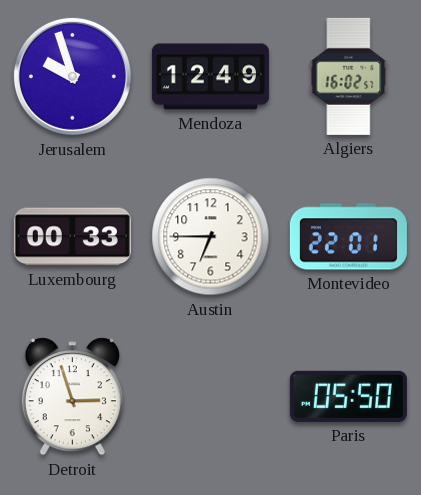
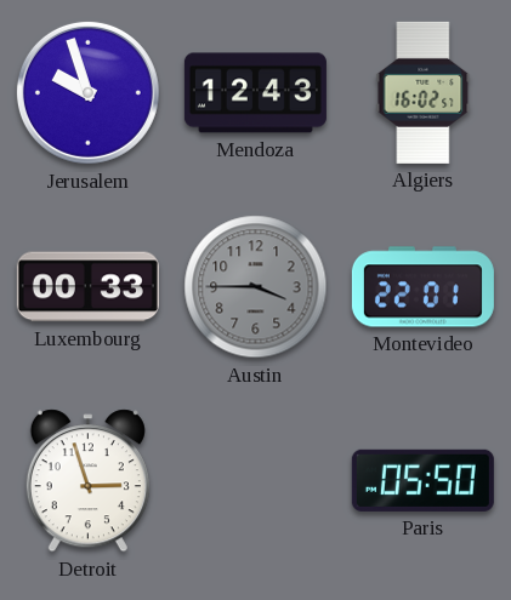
Mendoza: 12:49 -> 12:43 (255, 93)
Austin: 6:45 -> 3:45 (256, 287)
Austin dial: white -> grey (256, 287)
